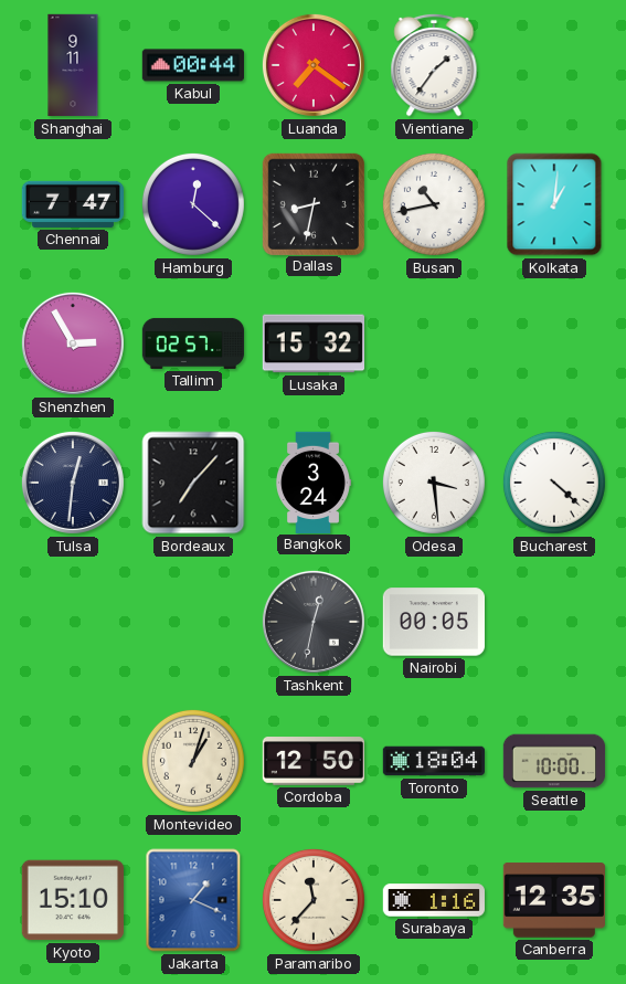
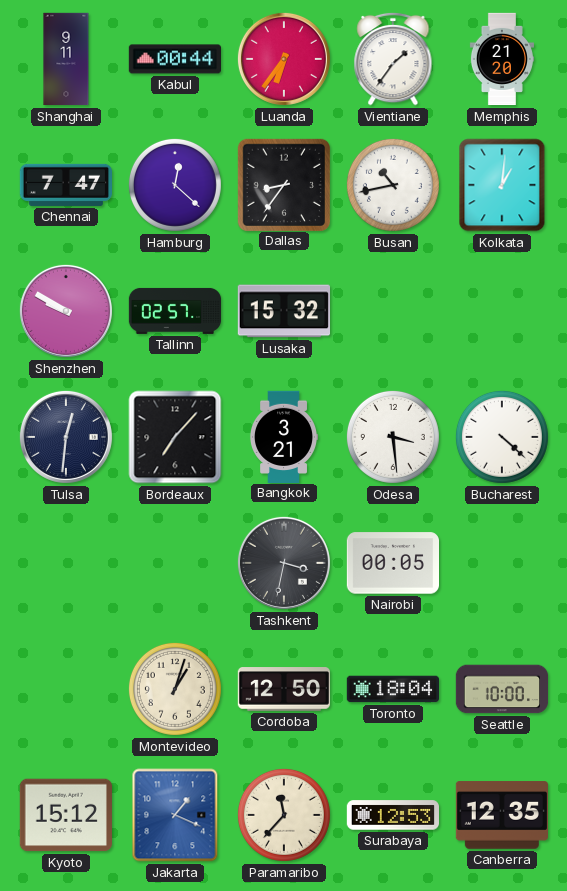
Luanda: 7:21 -> 6:36 (284, 59)
Memphis: none -> 21:20 (502, 59)
Dallas: 8:32 -> 8:36 (283, 184)
Shenzhen: 2:55 -> 9:50 (66, 311)
Bangkok: 3:24 -> 3:21 (283, 437)
Tashkent: 12:32 -> 3:32 (284, 563)
Kyoto: 15:10 -> 15:12 (66, 815)
Surabaya: 1:16 -> 12:53 (392, 815)
